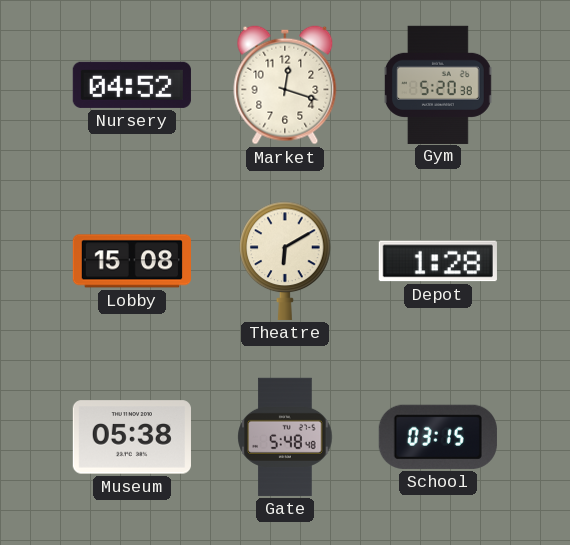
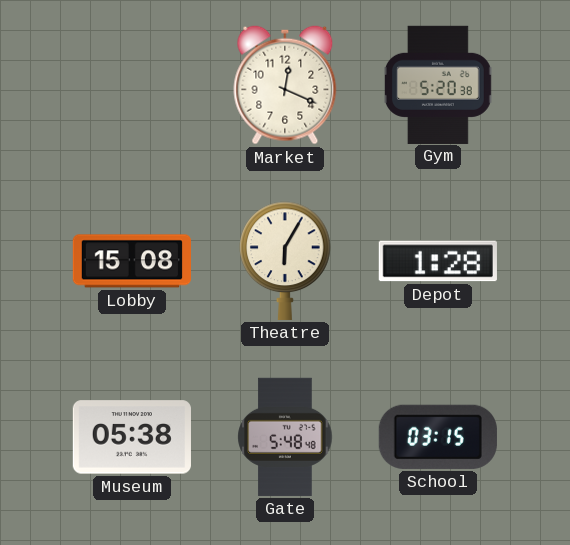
Nursery: 04:52 -> none (132, 85)
Market: 12:18 -> 12:19 (285, 85)
Theatre: 6:10 -> 6:05 (285, 261)
